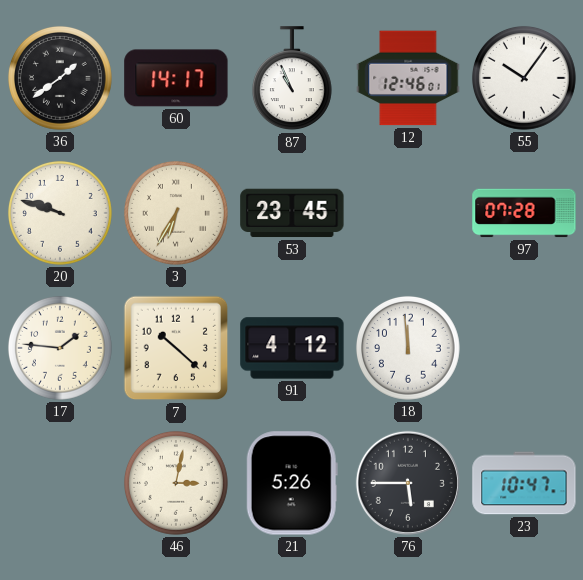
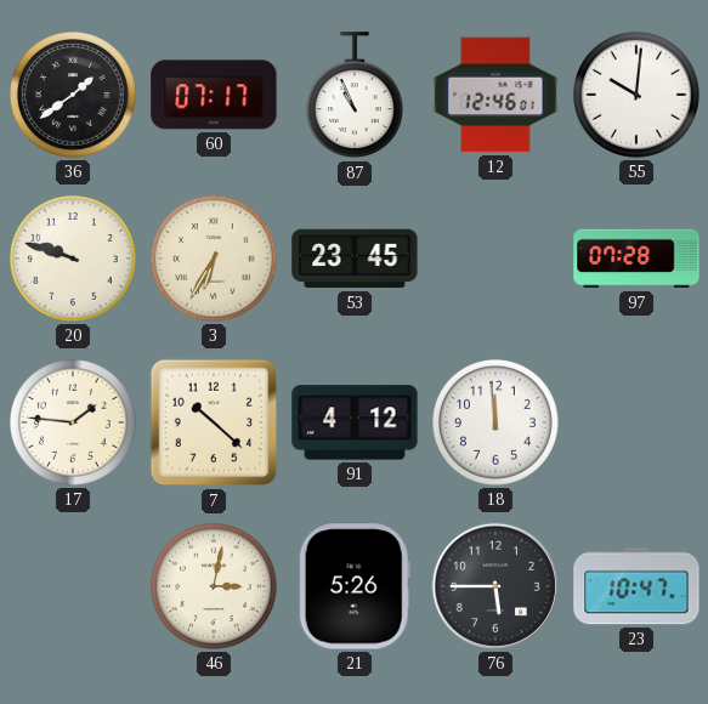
60: 14:17 -> 07:17 (214, 95)
55: 10:06 -> 10:01 (636, 95)
